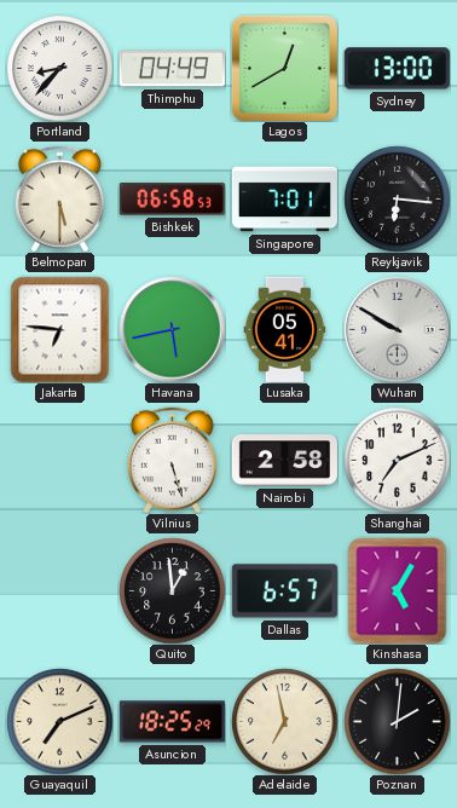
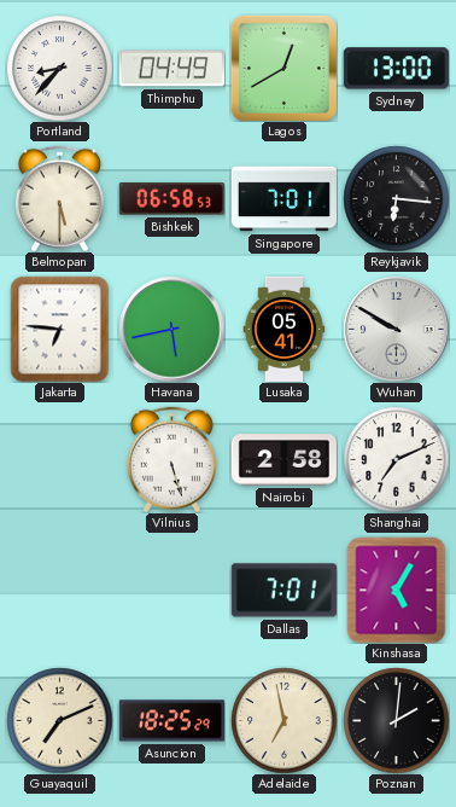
Quito: 12:59 -> none (172, 590)
Dallas: 6:57 -> 7:01 (283, 591)
